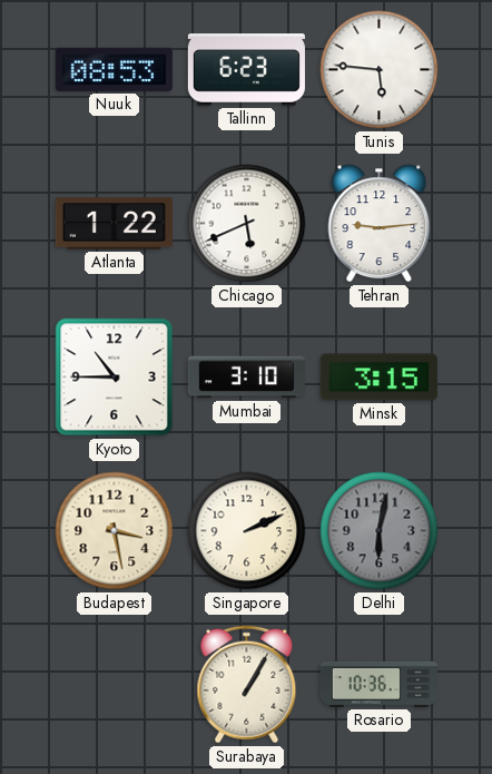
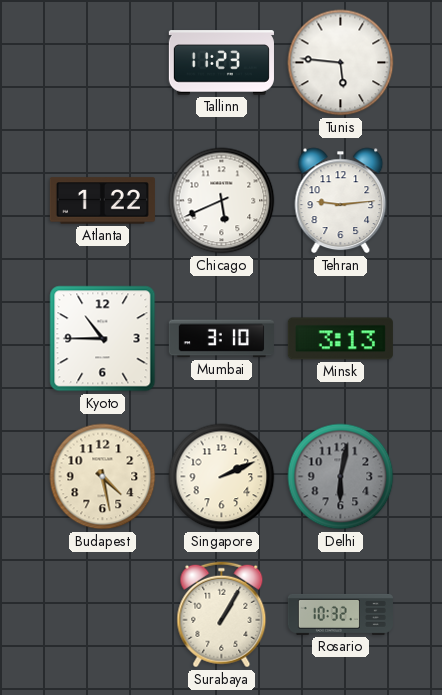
Nuuk: 08:53 -> none (114, 69)
Tallinn: 6:23 -> 11:23 (221, 63)
Minsk: 3:15 -> 3:13 (340, 339)
Budapest: 3:28 -> 4:28 (103, 477)
Rosario: 10:36 -> 10:32 (340, 614)
